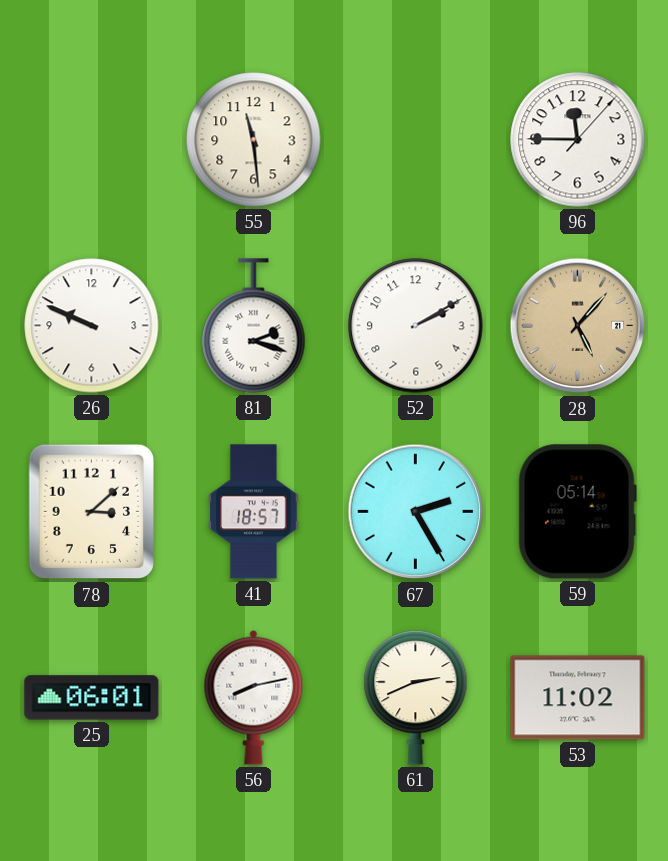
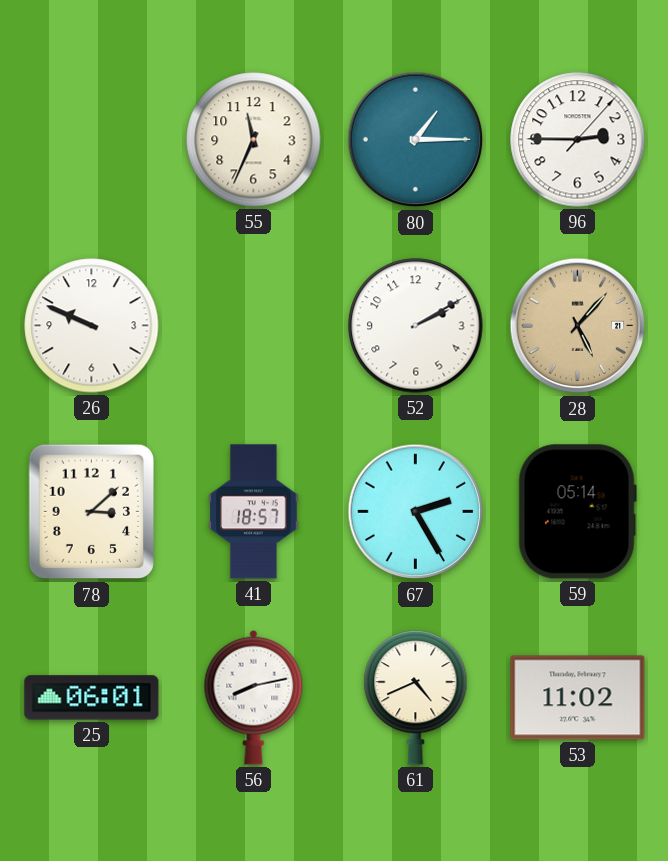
55: 11:29 -> 11:34 (254, 140)
80: none -> 1:15 (416, 140)
96: 11:45 -> 2:45 (578, 140)
81: 2:18 -> none (254, 326)
61: 2:41 -> 4:41 (416, 698)
